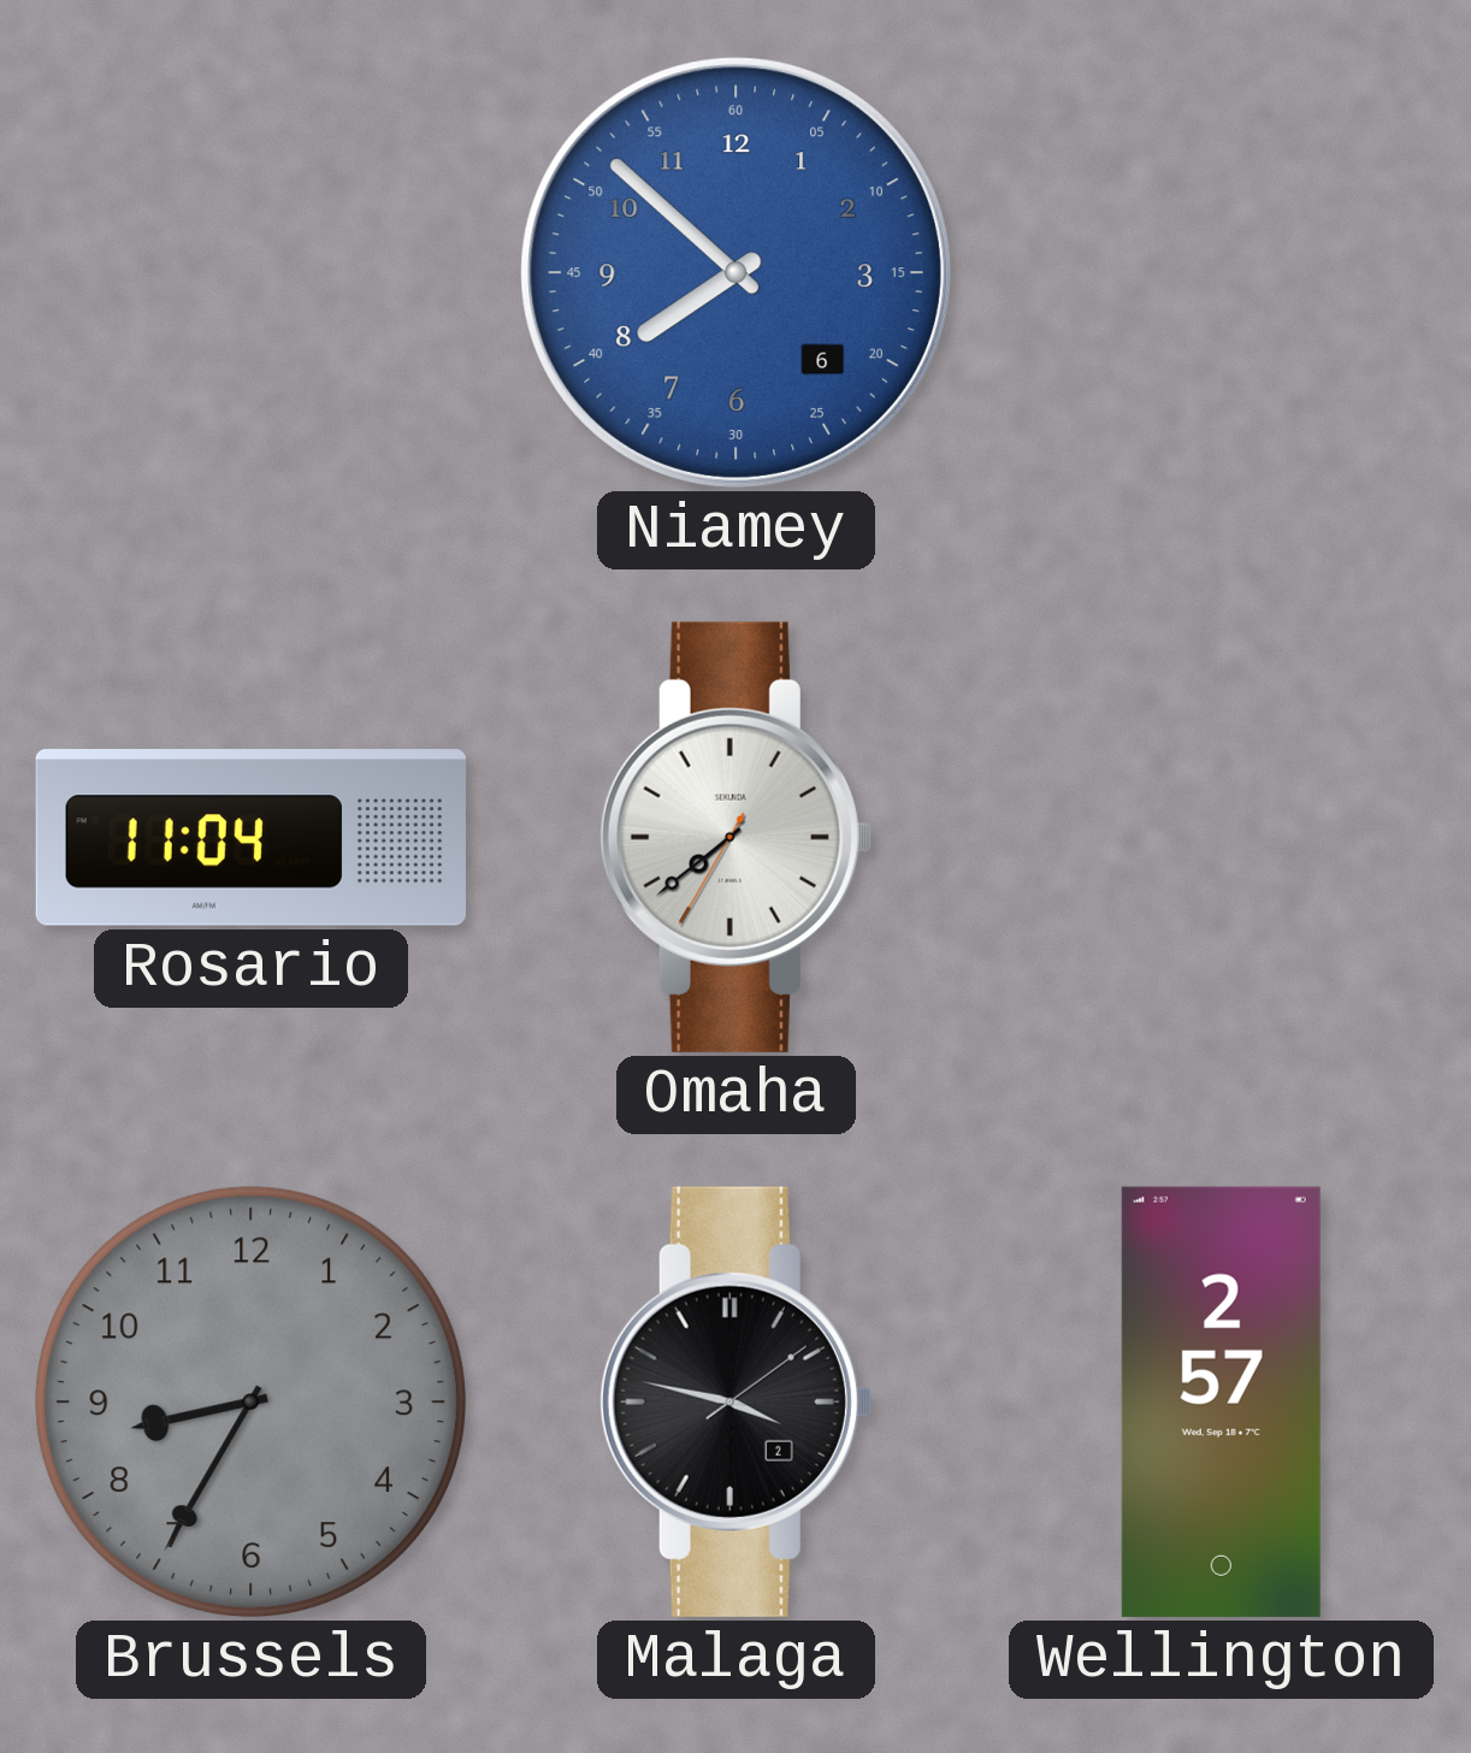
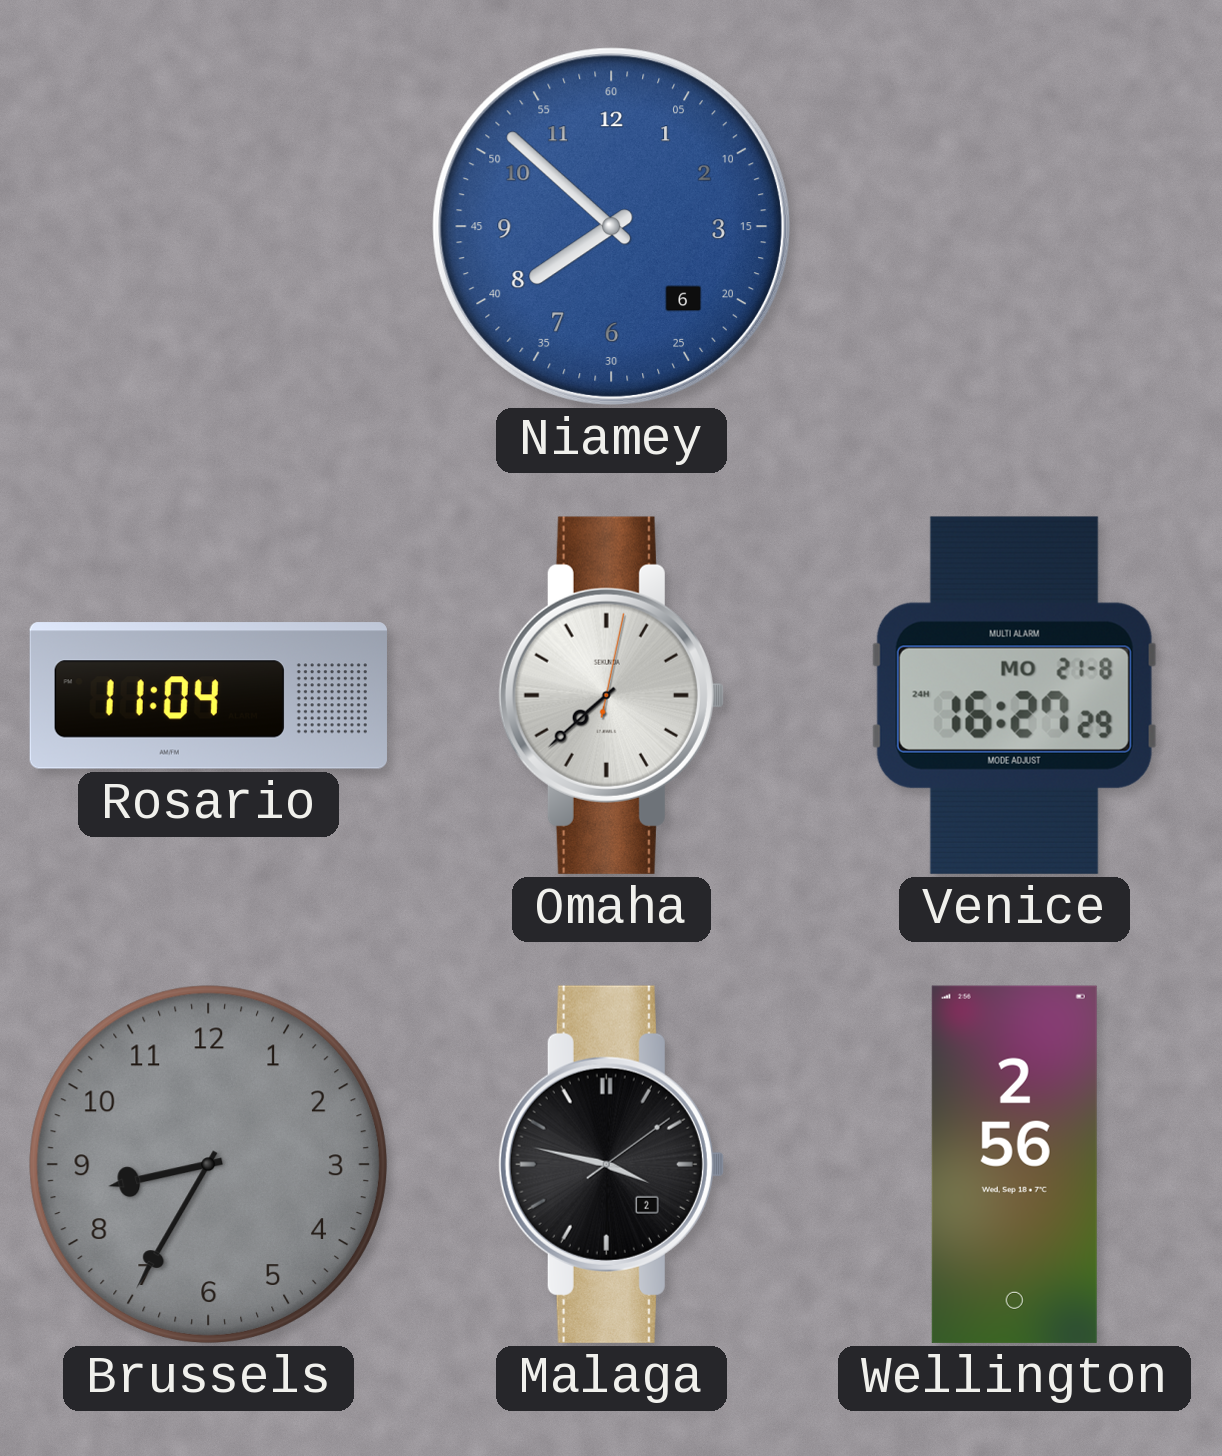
Omaha: 7:38:35 -> 7:38:02 (611, 695)
Venice: none -> 16:27 (1014, 695)
Wellington: 2:57 -> 2:56 (1014, 1164)
